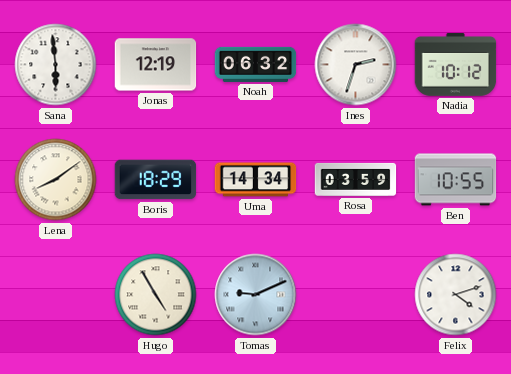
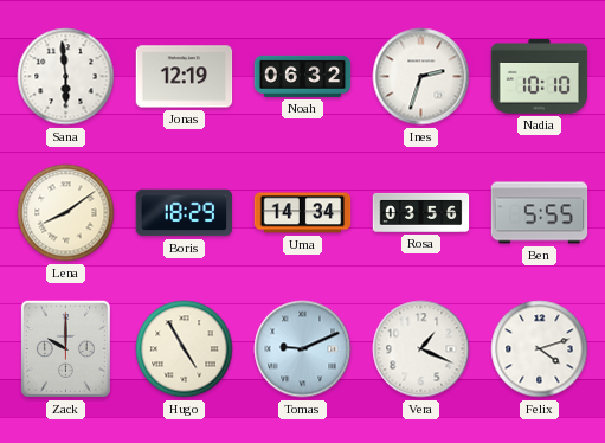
Nadia: 10:12 -> 10:10 (540, 76)
Rosa: 03:59 -> 03:56 (421, 212)
Ben: 10:55 -> 5:55 (540, 213)
Zack: none -> 10:00 (65, 348)
Vera: none -> 1:19 (421, 349)
